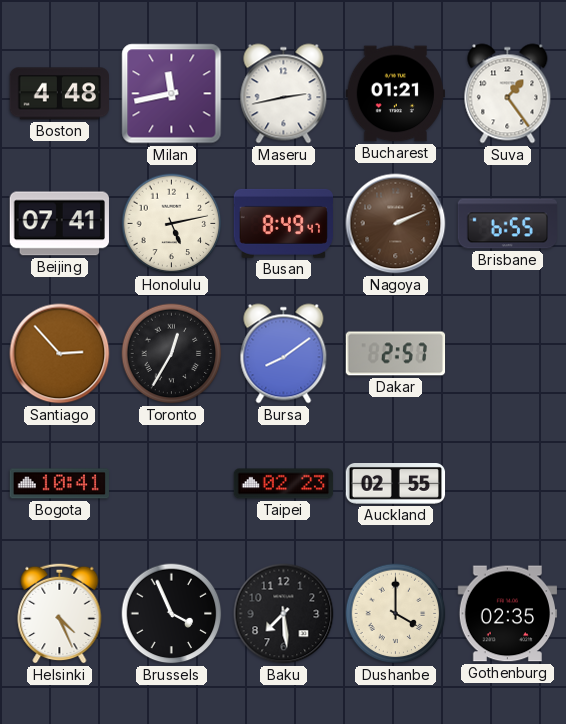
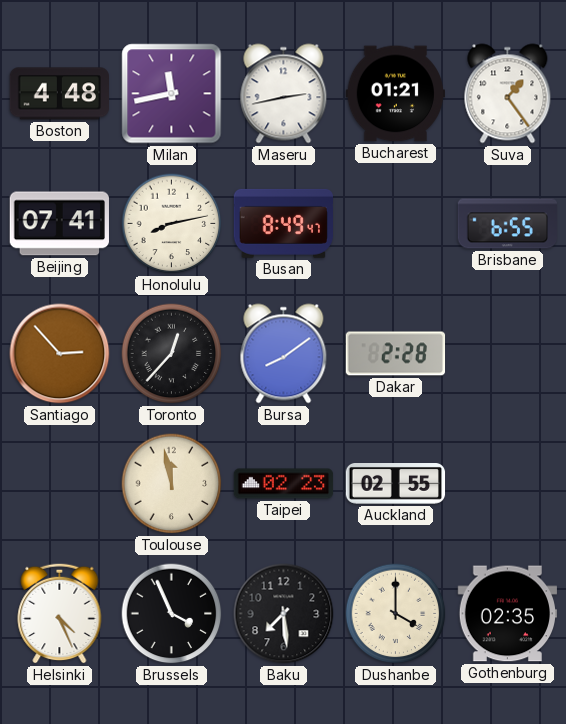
Honolulu: 5:13 -> 8:13 (172, 224)
Nagoya: 2:11 -> none (396, 224)
Toronto: 12:35 -> 12:37 (172, 354)
Dakar: 2:57 -> 2:28 (396, 354)
Bogota: 10:41 -> none (59, 484)
Toulouse: none -> 11:58 (172, 484)
